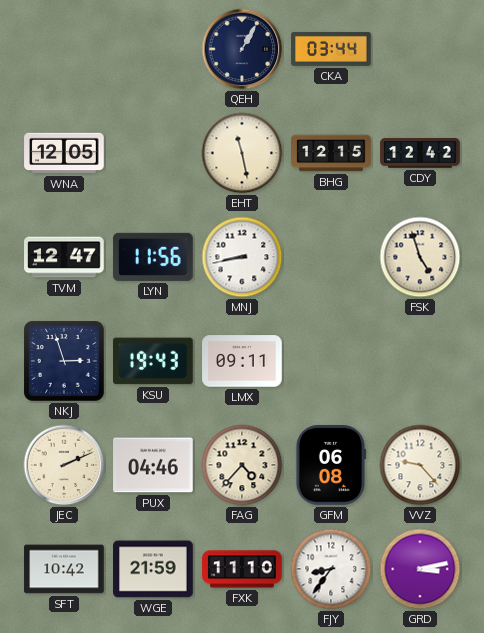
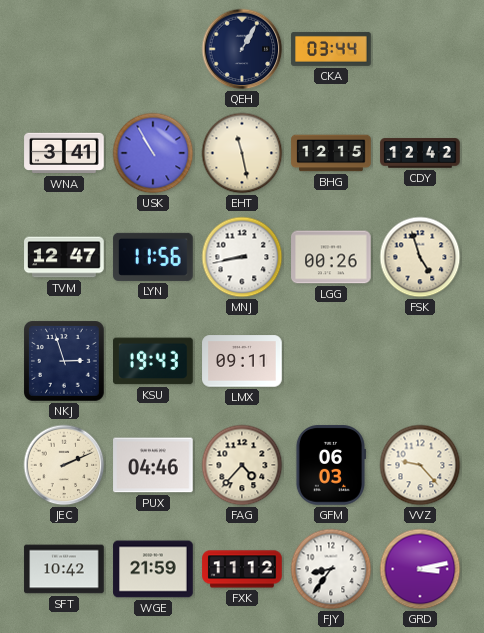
WNA: 12:05 -> 3:41 (64, 153)
USK: none -> 10:55 (153, 153)
LGG: none -> 00:26 (331, 257)
GFM: 06:08 -> 06:03 (330, 465)
FXK: 11:10 -> 11:12 (242, 569)
